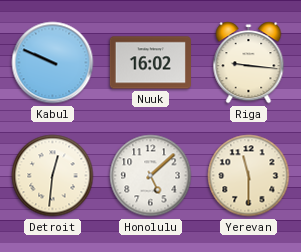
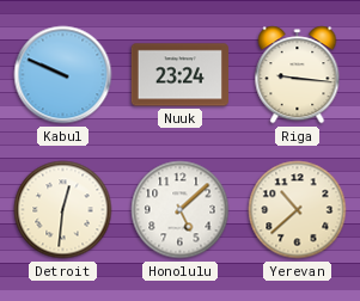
Nuuk: 16:02 -> 23:24 (179, 75)
Yerevan: 11:30 -> 10:38 (298, 210)
